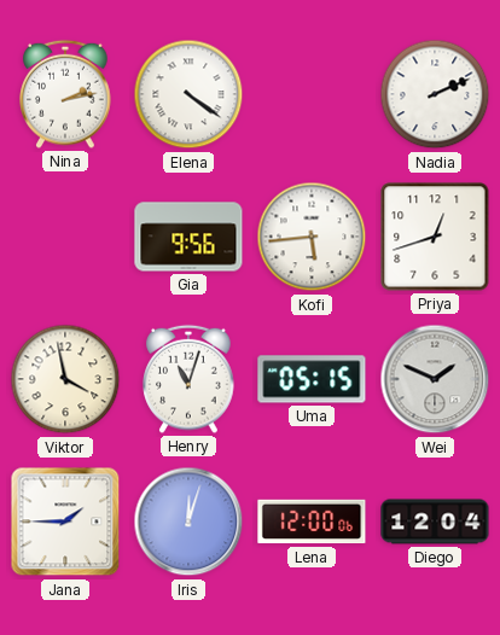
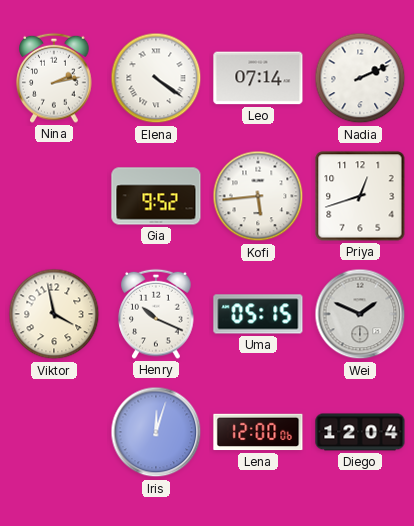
Leo: none -> 07:14 (258, 78)
Gia: 9:56 -> 9:52 (156, 196)
Henry: 11:03 -> 10:19 (156, 314)
Jana: 1:45 -> none (65, 522)
